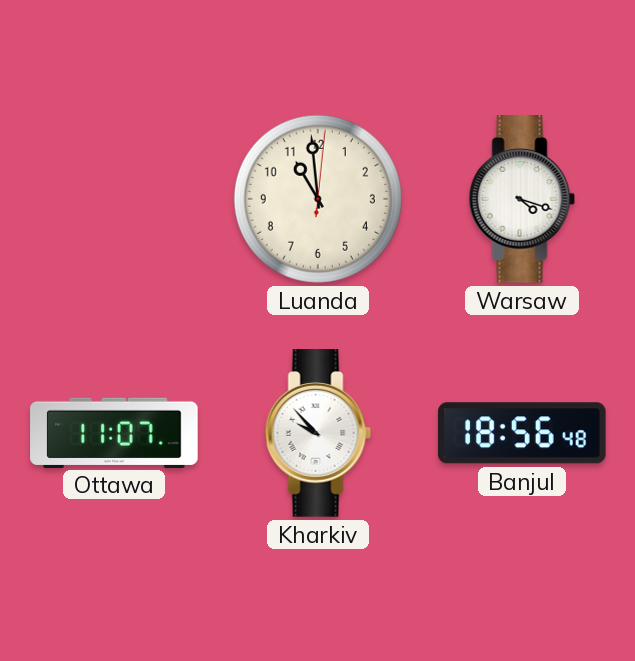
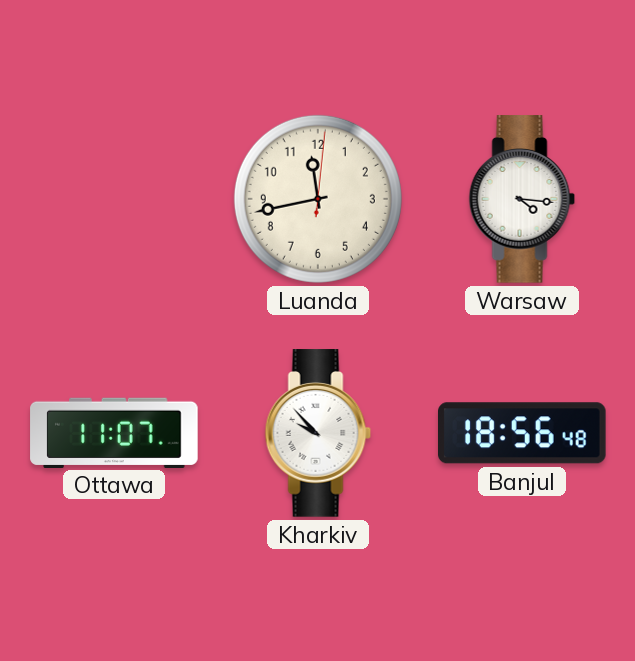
Luanda: 10:59 -> 11:43 (318, 199)
Warsaw: 4:18 -> 4:16 (522, 199)
